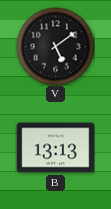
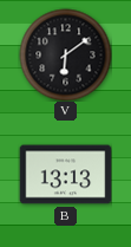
V: 5:09 -> 6:09 (65, 54)
